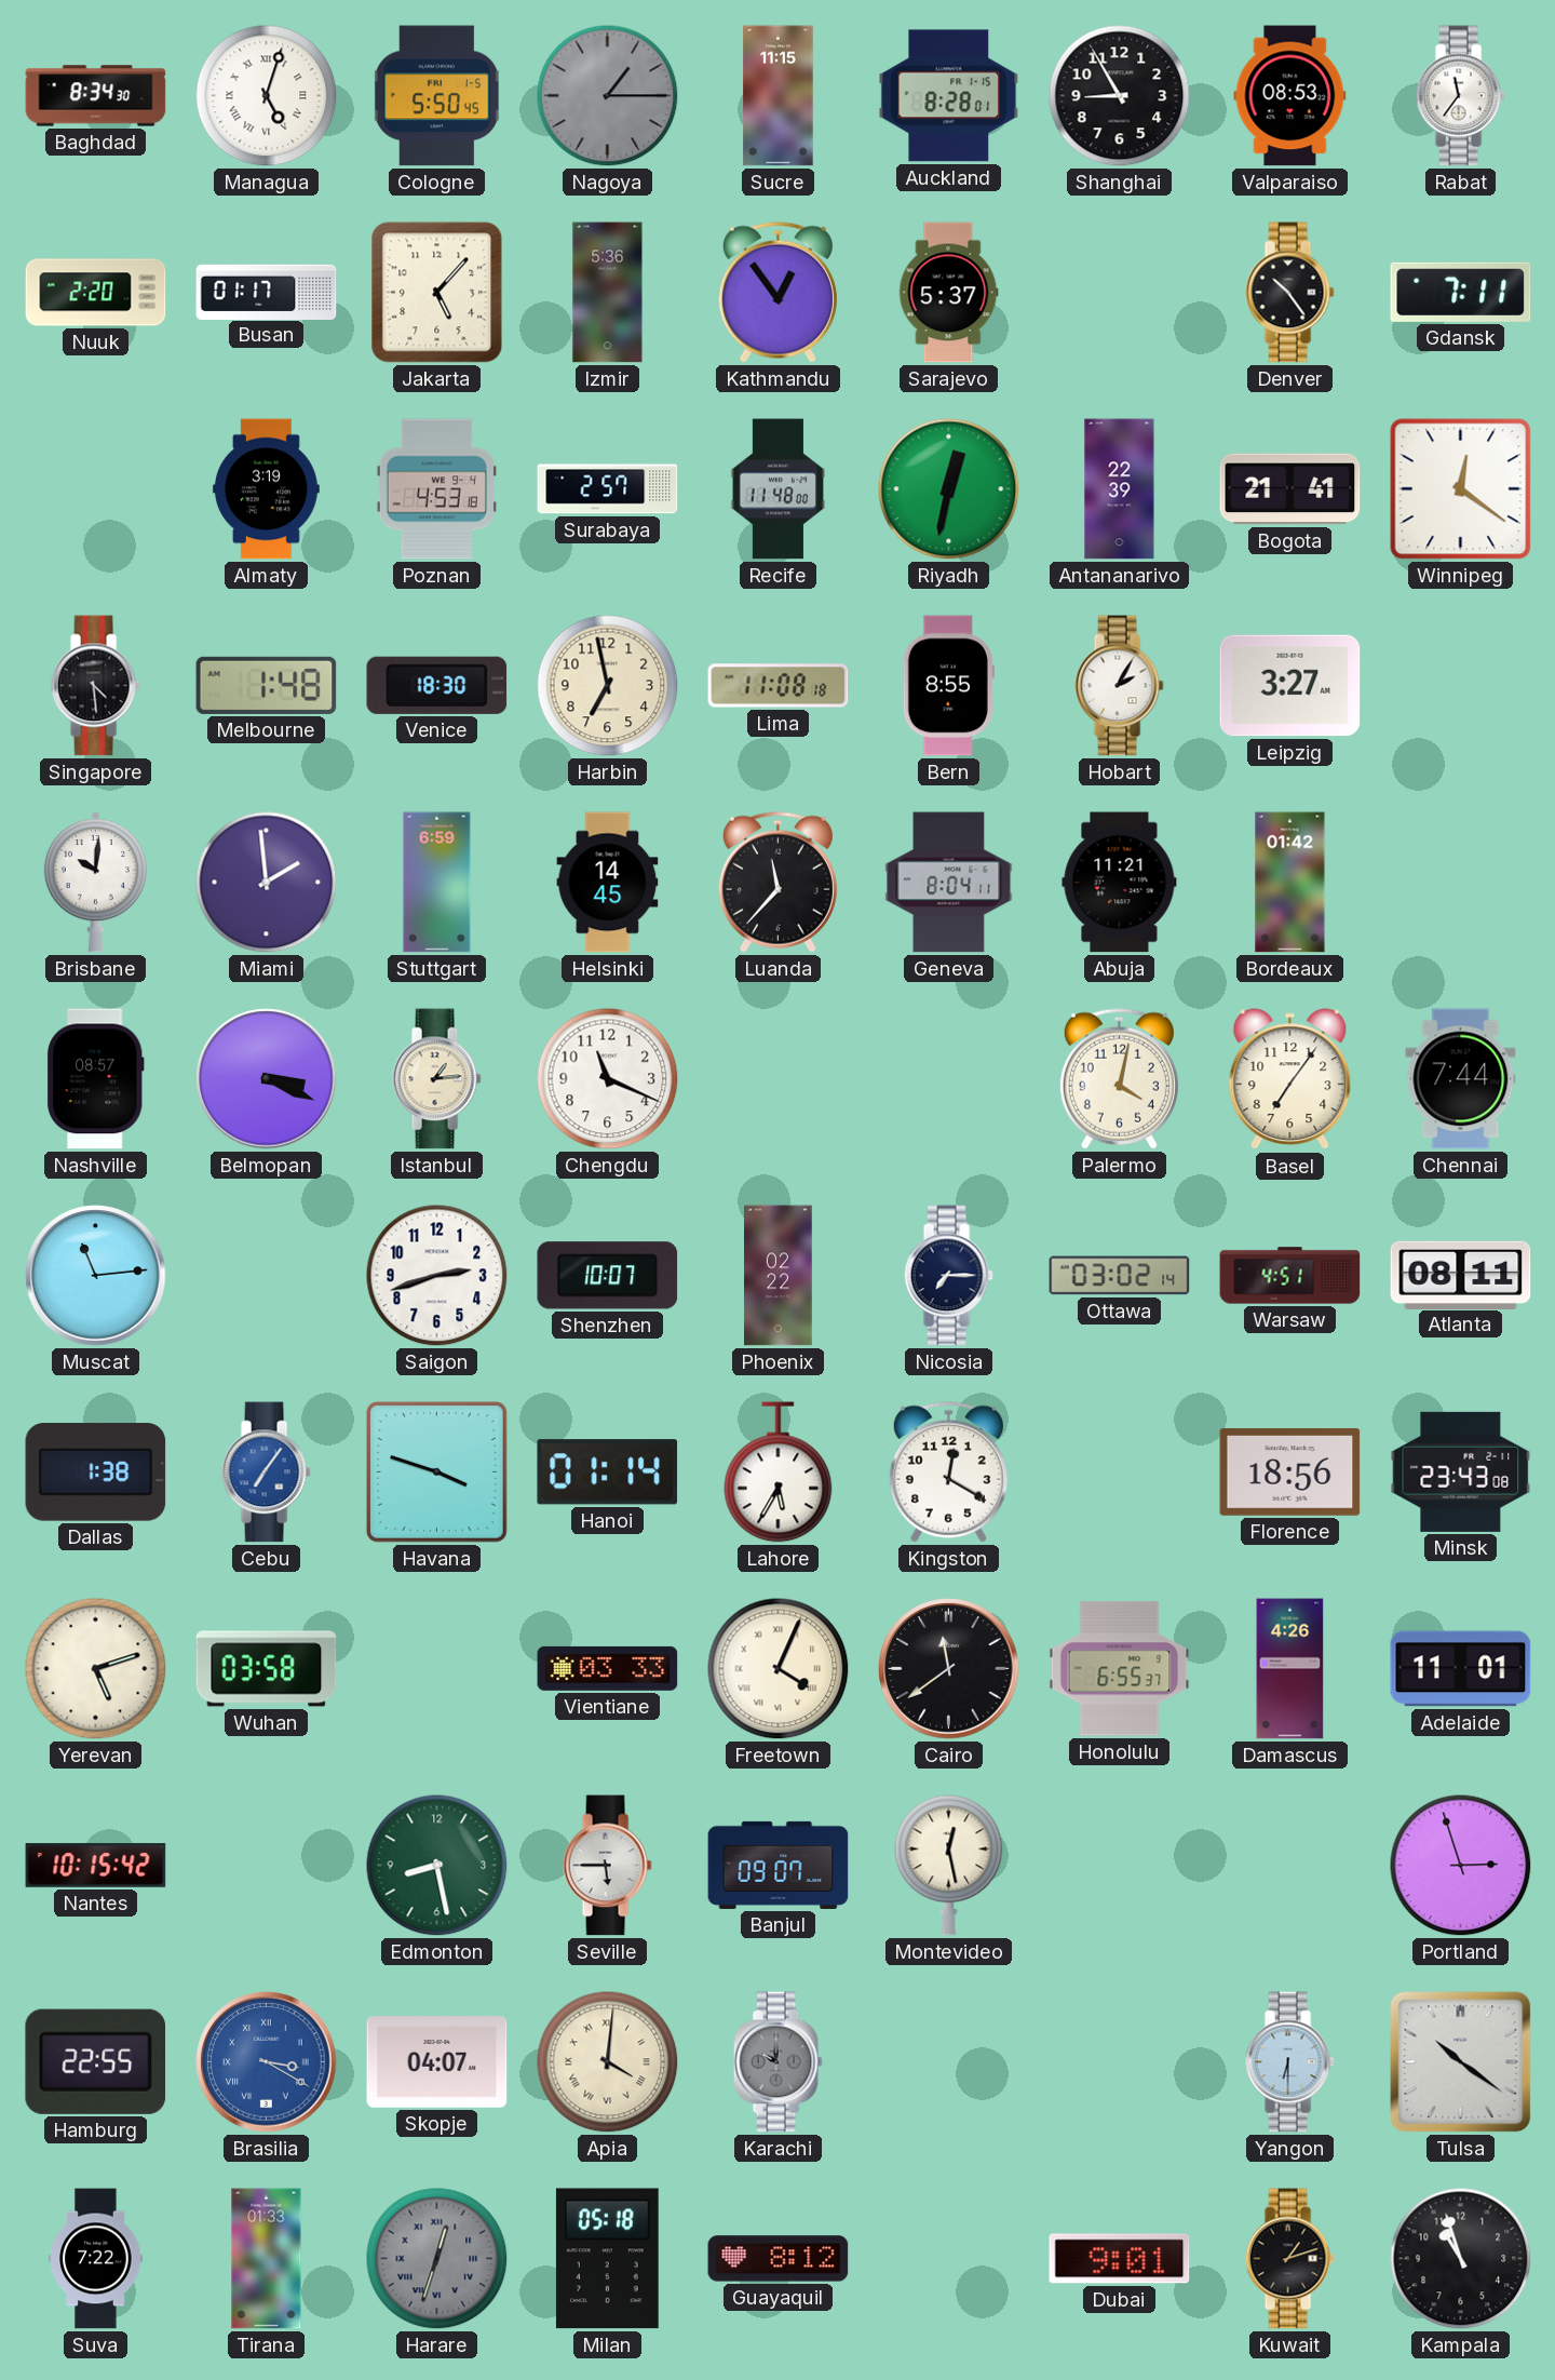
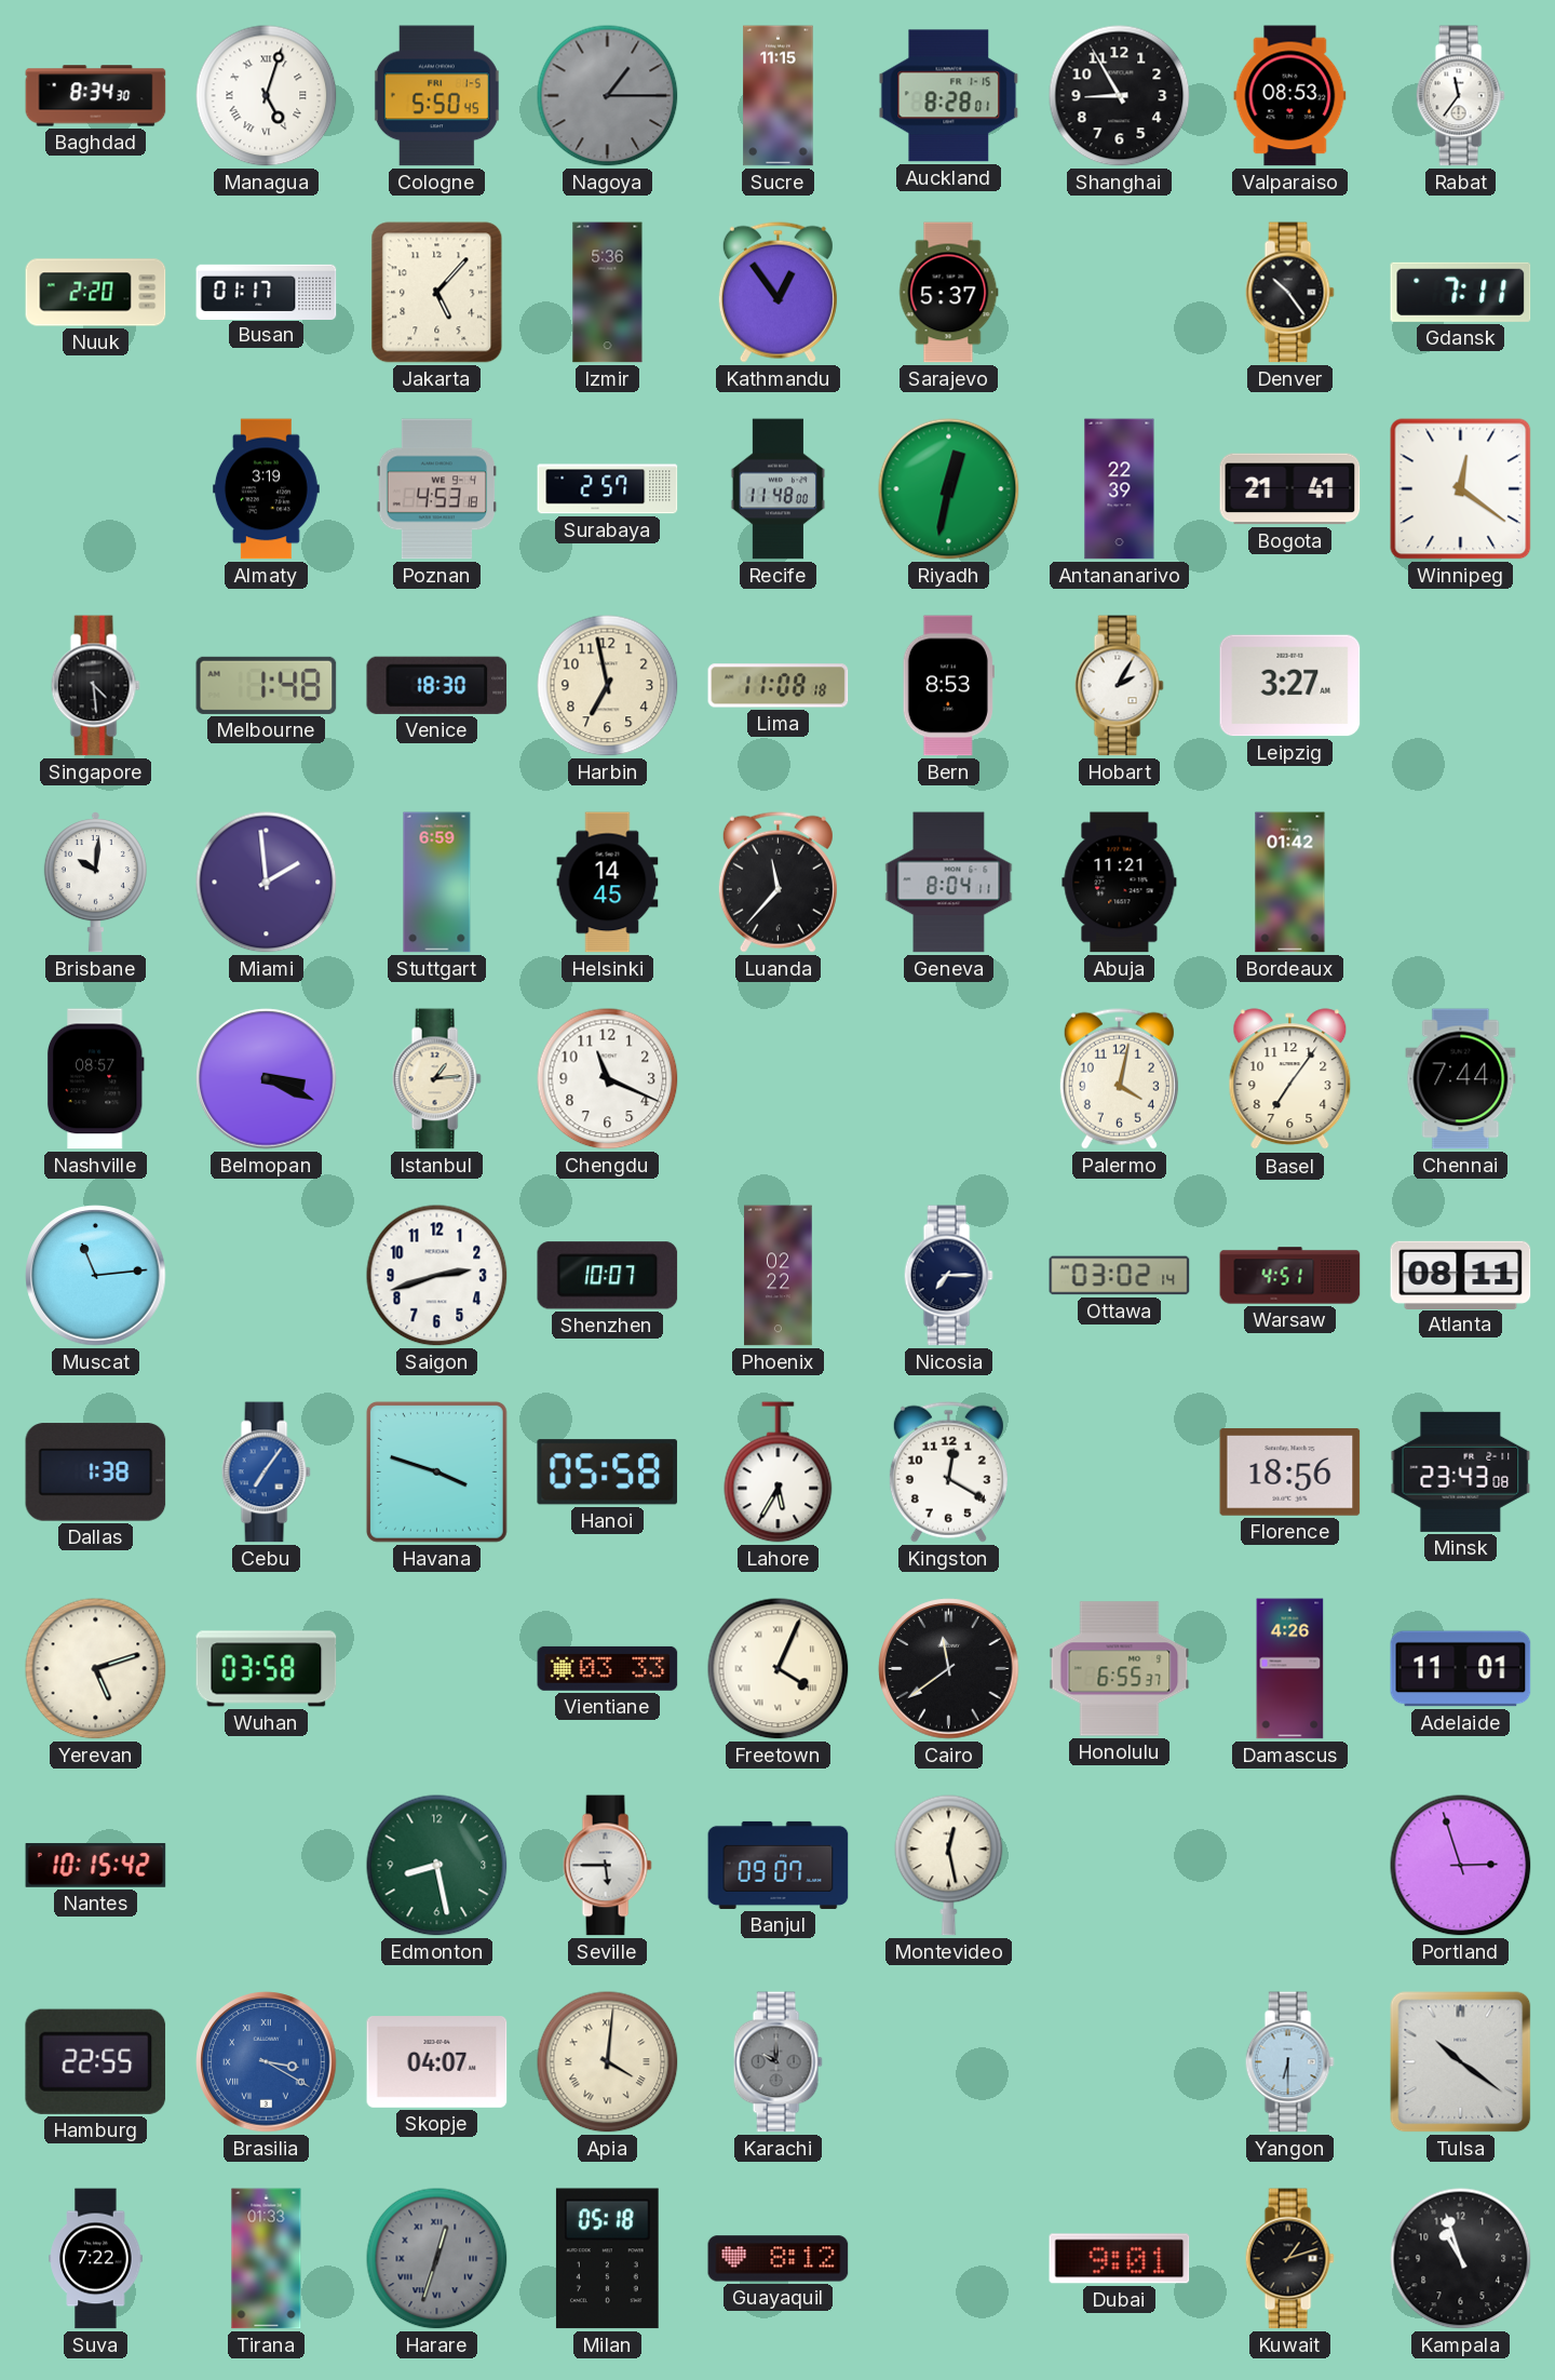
Bern: 8:55 -> 8:53 (948, 686)
Hanoi: 01:14 -> 05:58 (608, 1473)
